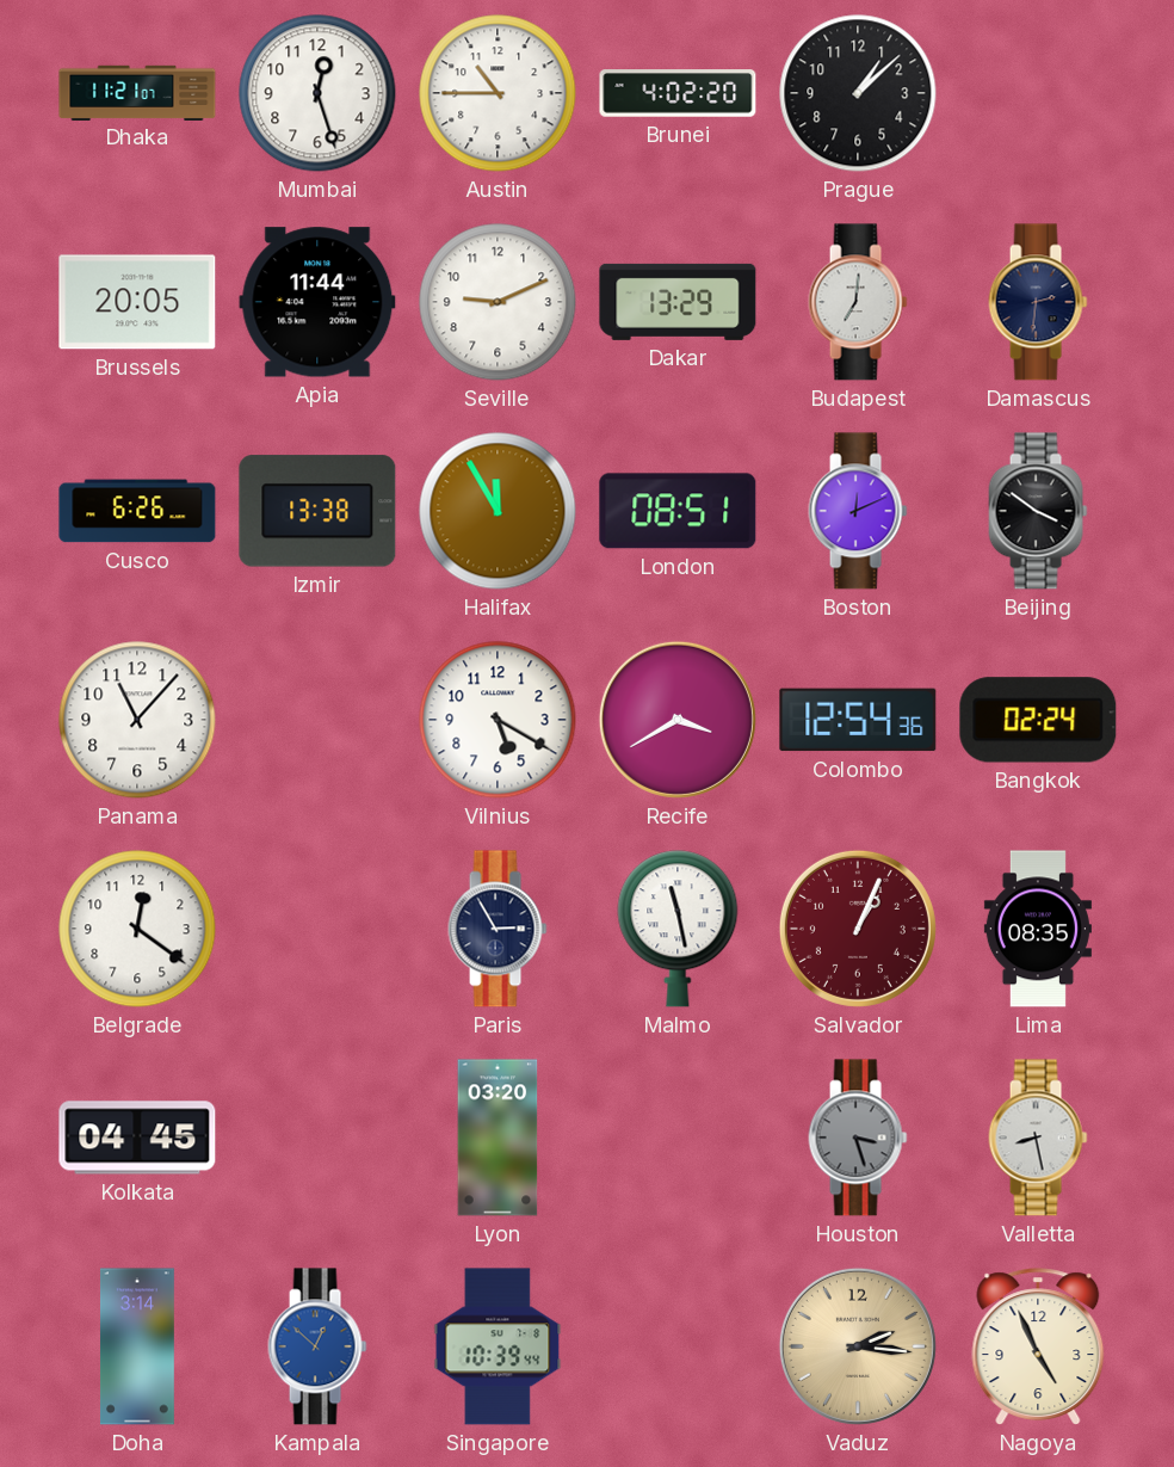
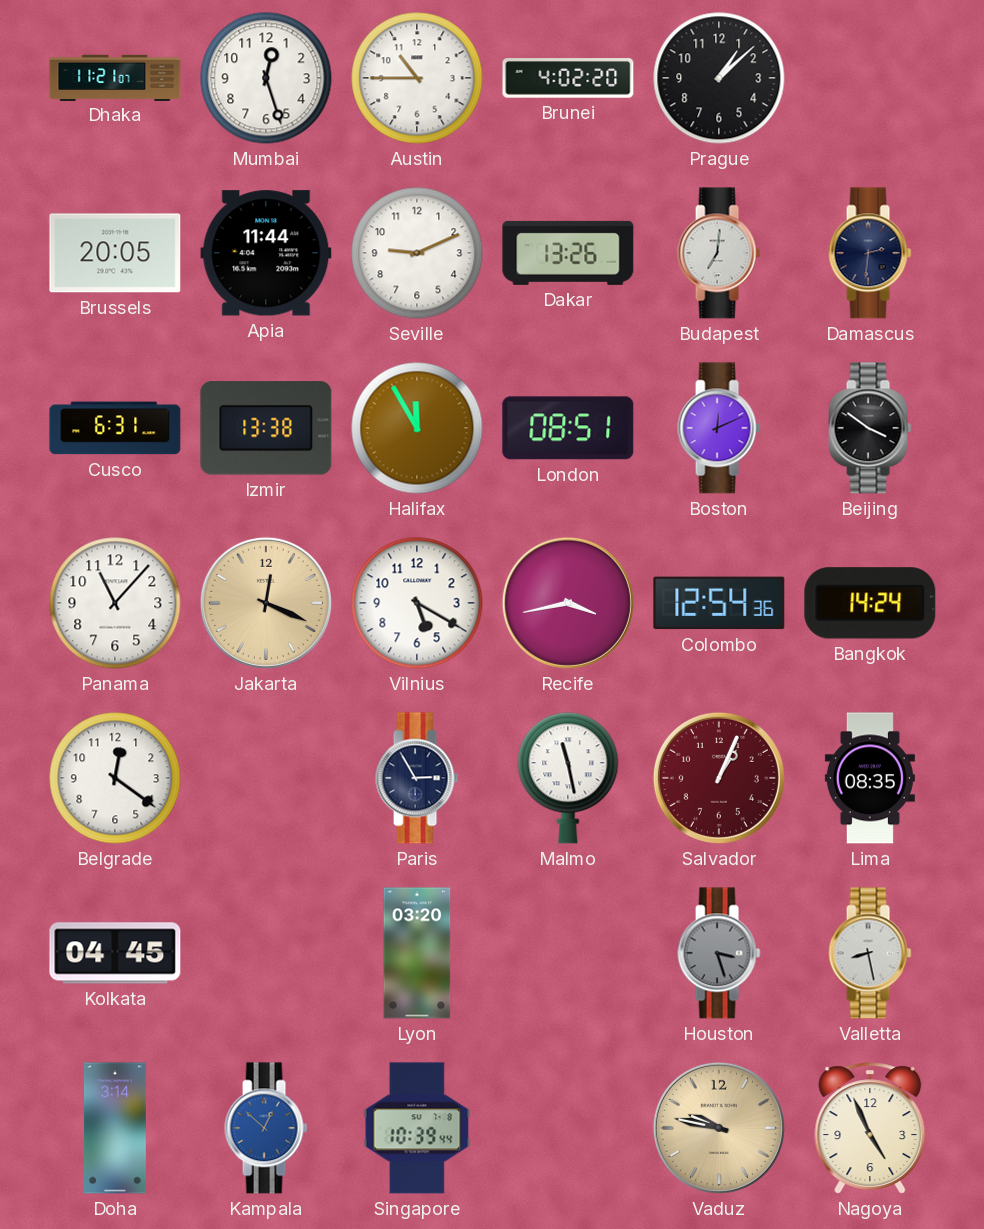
Dakar: 13:29 -> 13:26 (568, 253)
Cusco: 6:26 -> 6:31 (115, 428)
Jakarta: none -> 12:19 (266, 603)
Recife: 3:40 -> 3:43 (568, 603)
Bangkok: 02:24 -> 14:24 (870, 603)
Vaduz: 2:16 -> 9:47 (719, 1128)
